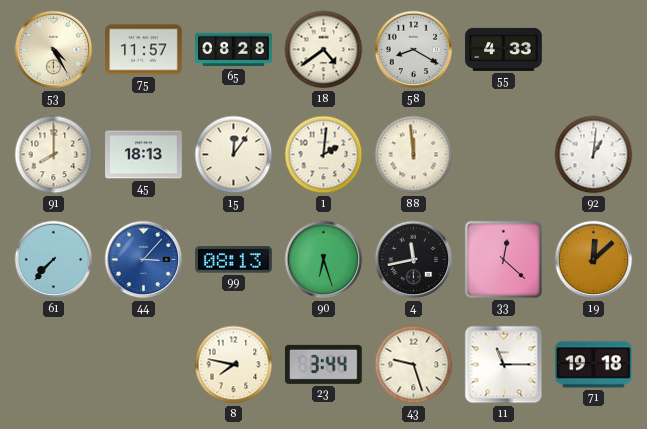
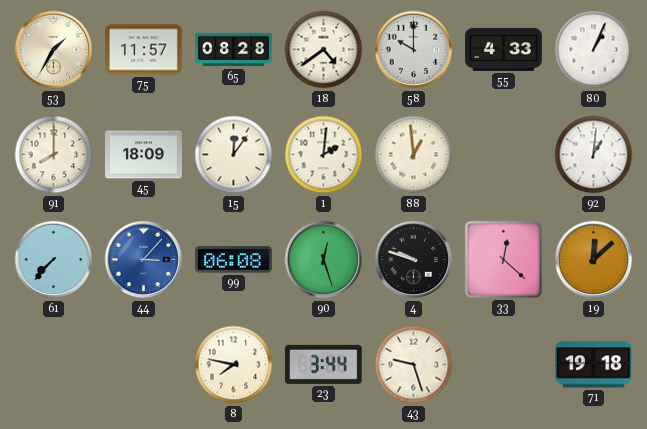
53: 4:25 -> 1:35 (54, 50)
58: 8:20 -> 10:00 (414, 50)
80: none -> 1:04 (594, 50)
45: 18:13 -> 18:09 (144, 155)
88: 11:59 -> 12:59 (414, 155)
99: 08:13 -> 06:08 (234, 260)
90: 6:27 -> 12:27 (324, 260)
4: 11:43 -> 9:48 (414, 260)
11: 11:15 -> none (504, 365)
